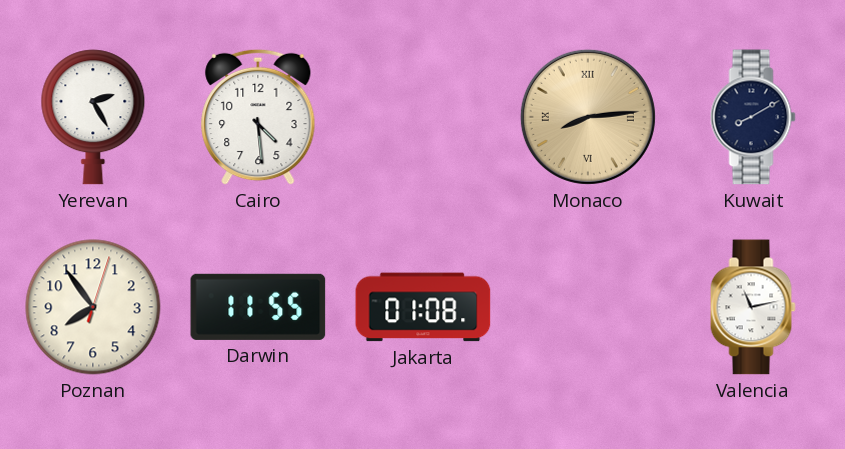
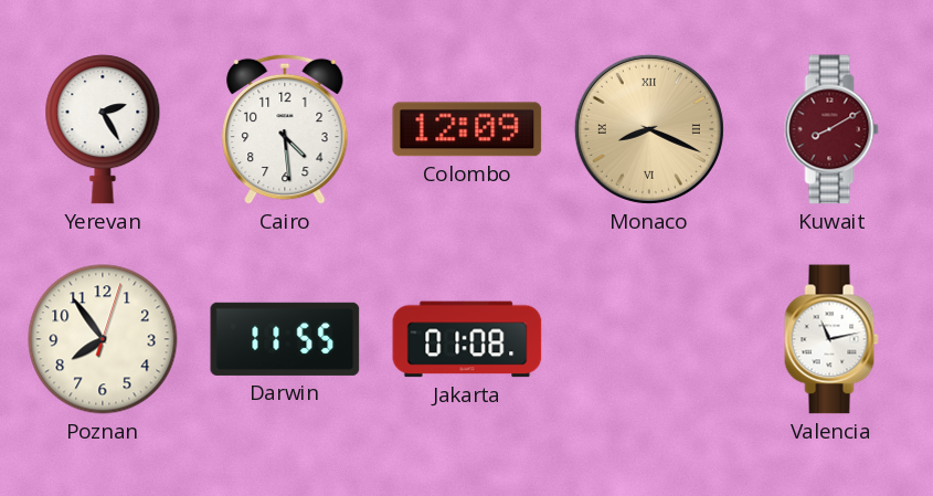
Colombo: none -> 12:09 (467, 129)
Monaco: 8:14 -> 8:19 (649, 129)
Kuwait dial: navy -> burgundy (831, 129)
